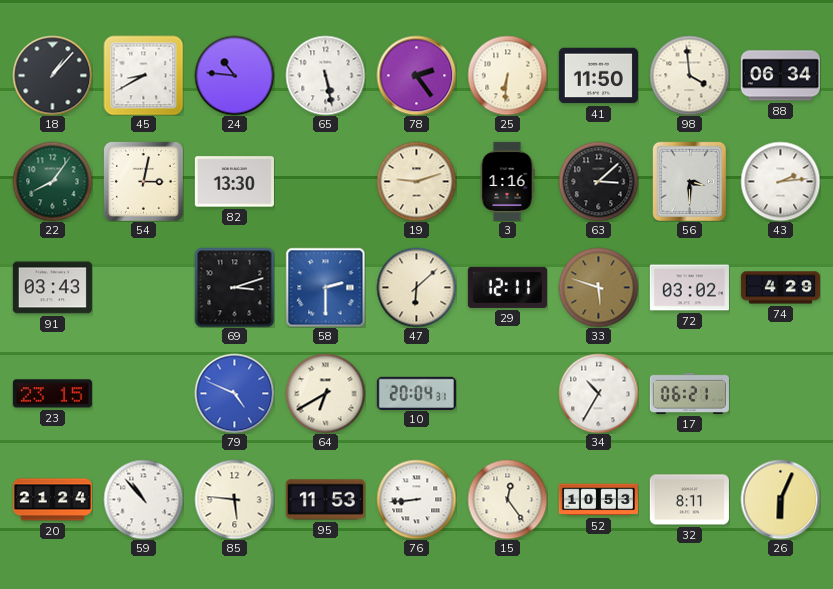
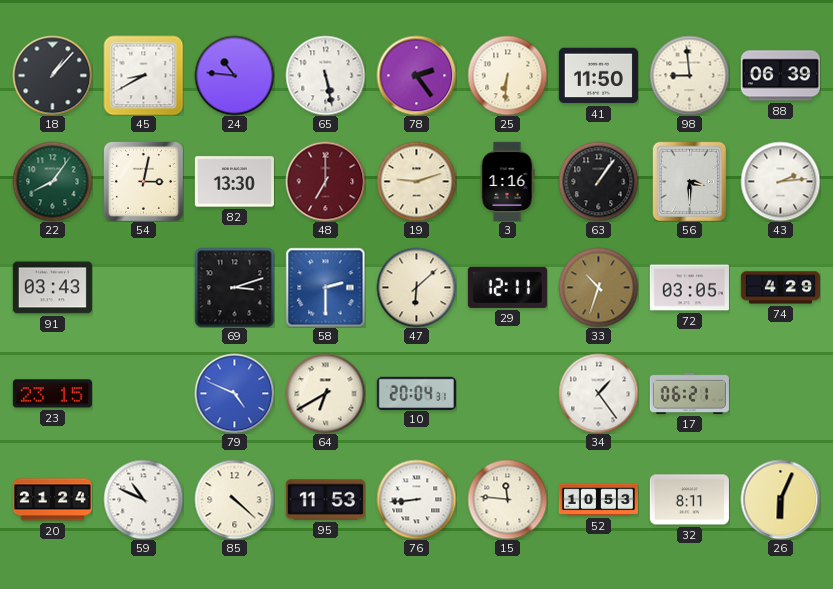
98: 3:59 -> 8:59 (689, 75)
88: 06:34 -> 06:39 (780, 76)
48: none -> 7:00 (325, 181)
63: 3:08 -> 1:06 (598, 181)
33: 5:48 -> 10:33 (598, 287)
72: 03:02 -> 03:05 (689, 288)
34: 10:35 -> 1:24 (598, 393)
59: 10:53 -> 10:49 (143, 499)
85: 5:46 -> 4:22 (234, 499)
15: 12:24 -> 11:46 (507, 499)
